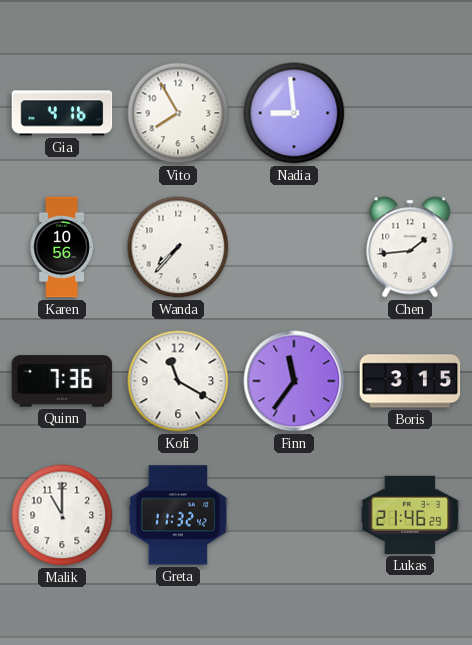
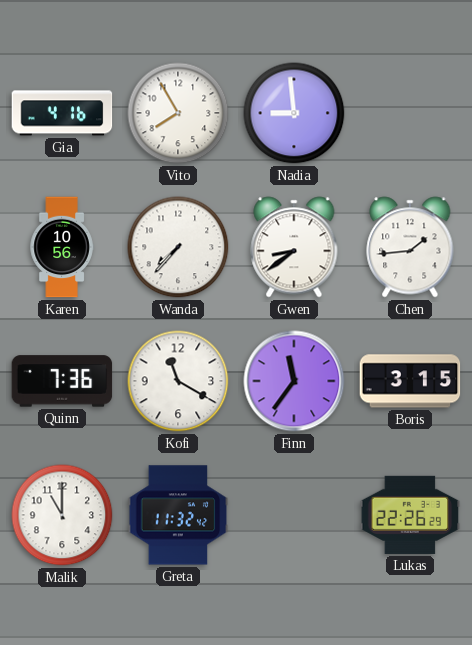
Gwen: none -> 8:39 (294, 247)
Lukas: 21:46 -> 22:26 (410, 515)
